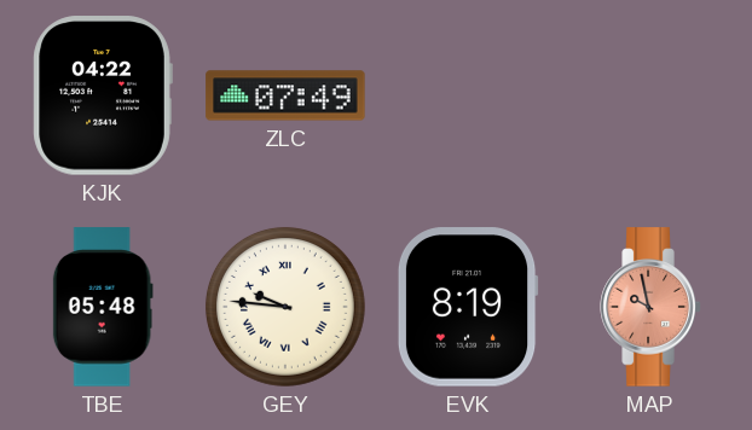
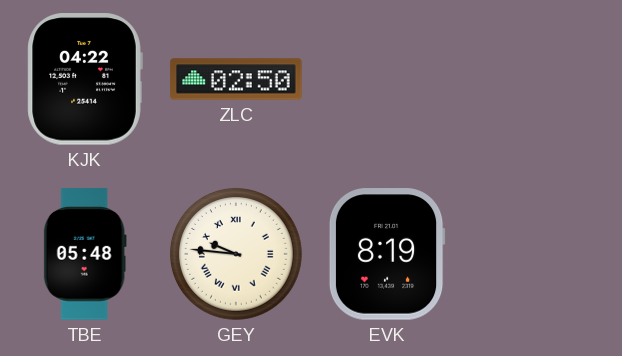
ZLC: 07:49 -> 02:50 (236, 79)
MAP: 9:58 -> none (650, 307)
